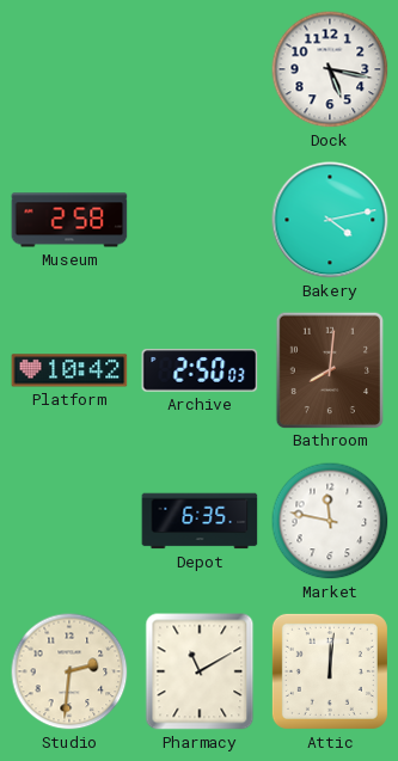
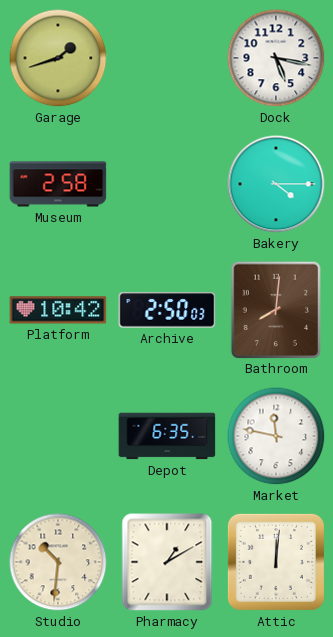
Garage: none -> 1:42 (58, 58)
Bakery: 4:13 -> 4:15 (276, 184)
Studio: 2:31 -> 10:31 (58, 562)
Pharmacy: 11:10 -> 1:10 (167, 562)
